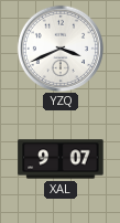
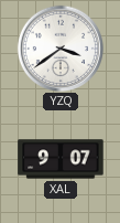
YZQ: 3:41 -> 3:39 (59, 47)
